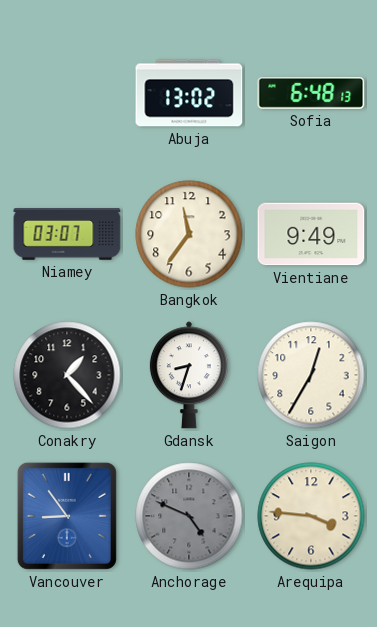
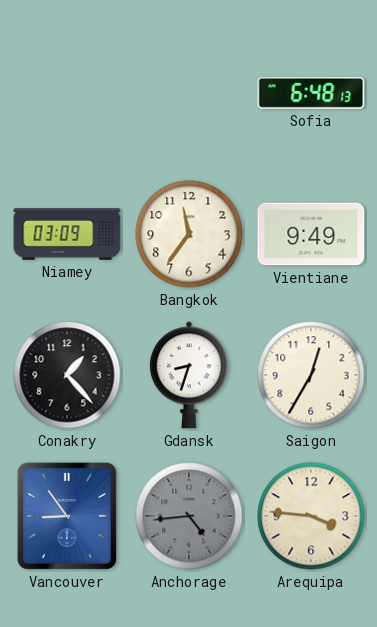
Abuja: 13:02 -> none (189, 93)
Niamey: 03:07 -> 03:09 (67, 234)
Anchorage: 4:49 -> 4:44 (189, 516)
